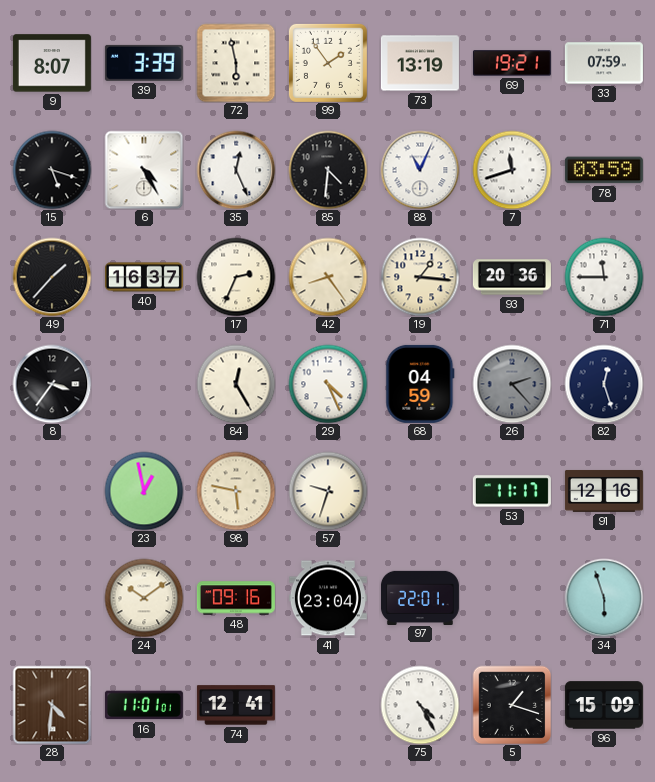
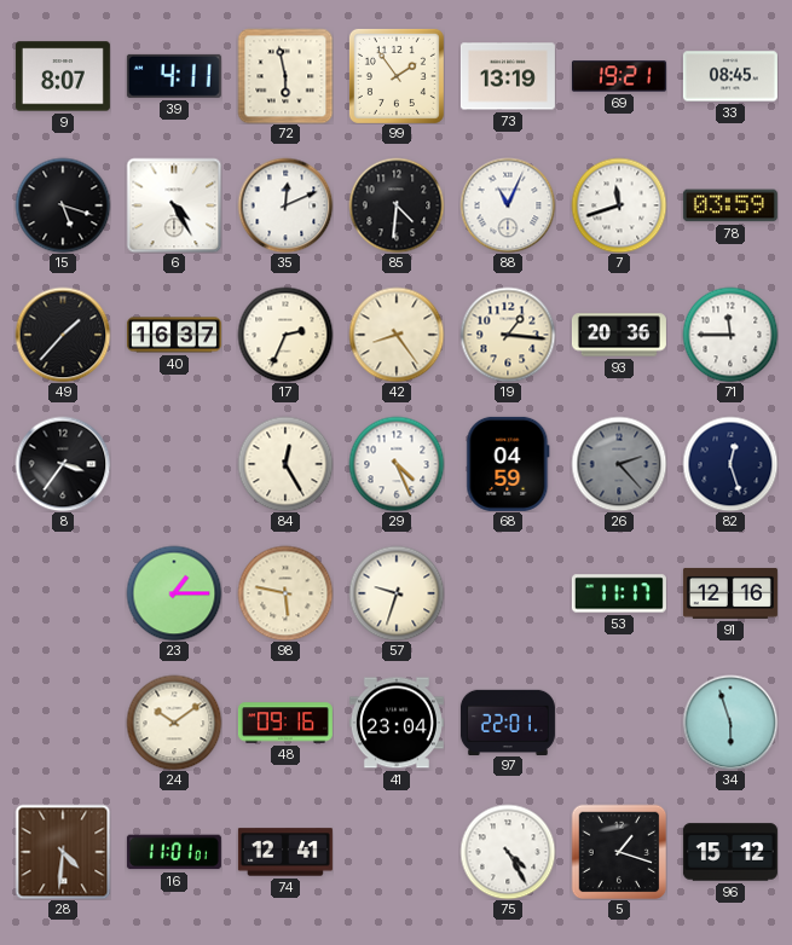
39: 3:39 -> 4:11 (174, 76)
33: 07:59 -> 08:45 (730, 76)
35: 12:26 -> 12:11 (285, 205)
23: 12:58 -> 1:15 (174, 593)
96: 15:09 -> 15:12 (730, 852)
